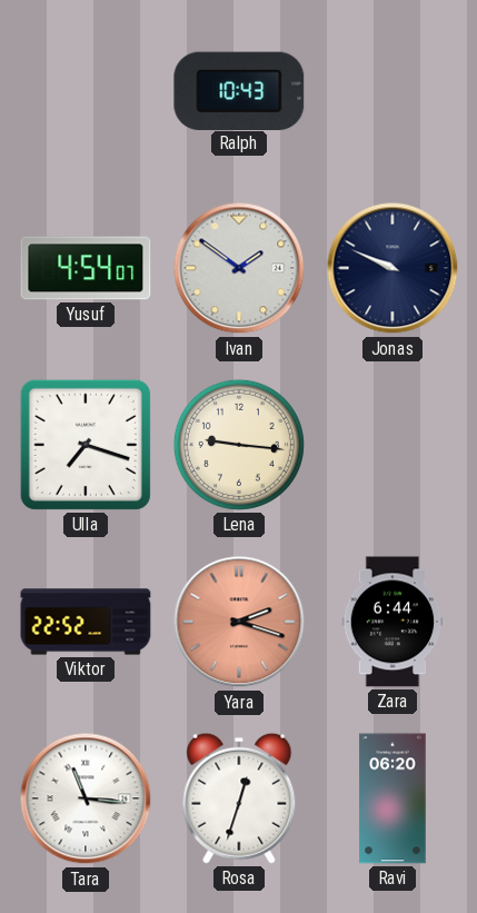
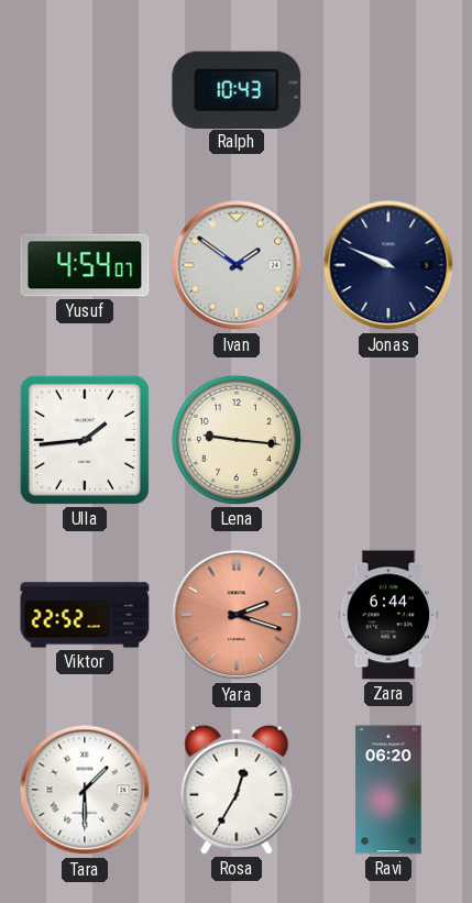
Ulla: 7:18 -> 1:44 (85, 440)
Tara: 11:16 -> 1:30 (85, 790)
Rosa: 12:33 -> 12:35 (237, 790)
